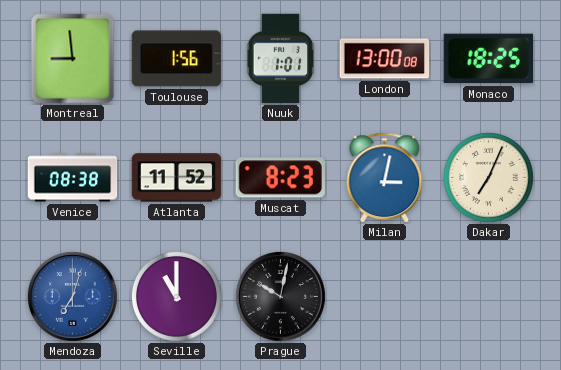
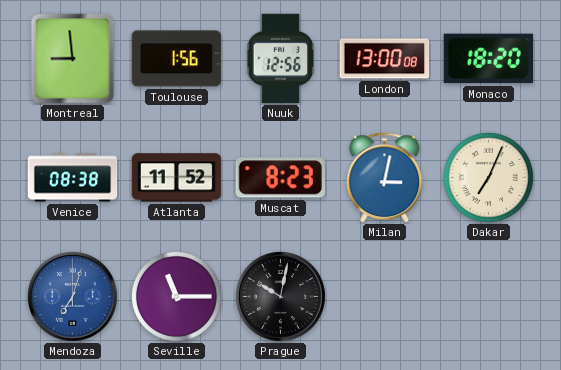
Nuuk: 1:01 -> 12:56 (281, 59)
Monaco: 18:25 -> 18:20 (488, 59)
Seville: 11:00 -> 11:15 (176, 296)
